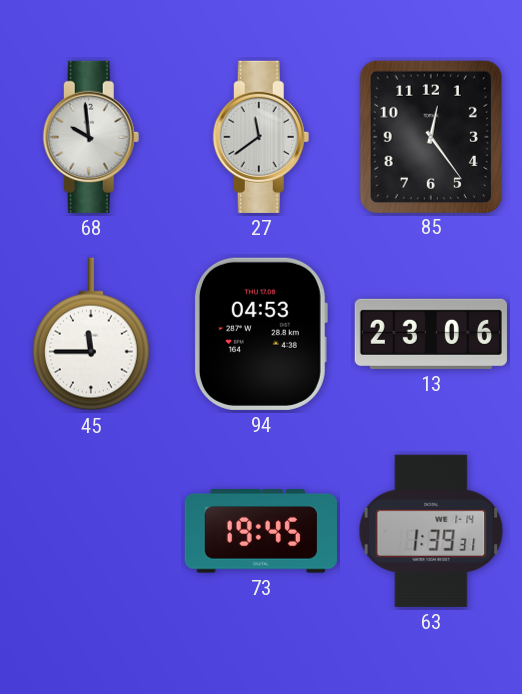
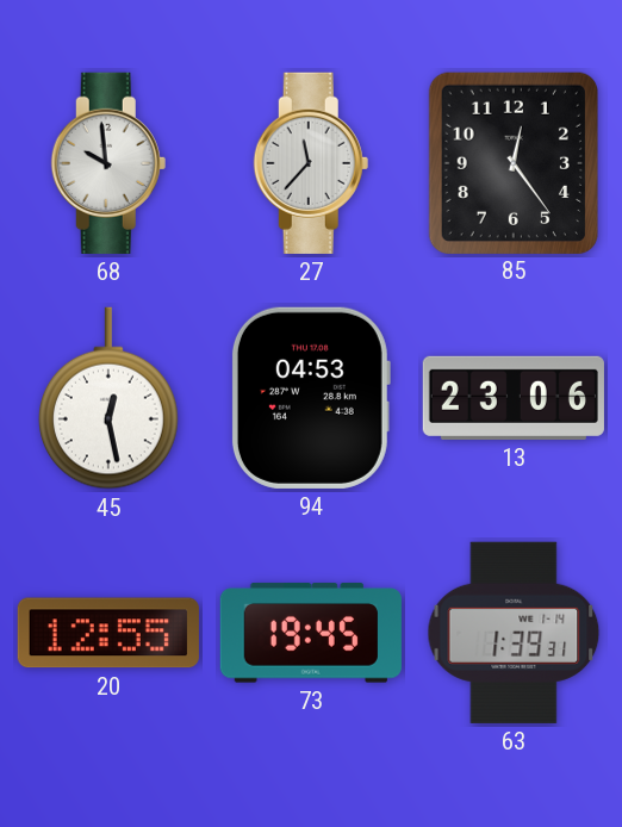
27: 11:39 -> 11:37 (311, 163)
45: 11:45 -> 12:28 (108, 398)
20: none -> 12:55 (108, 633)
